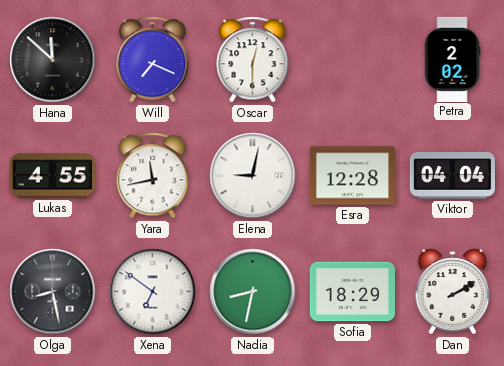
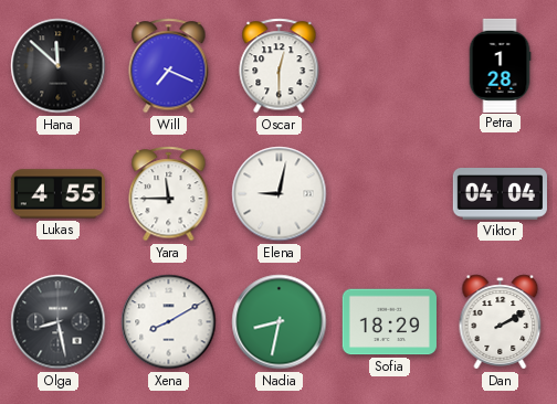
Petra: 2:02 -> 1:28 (500, 65)
Yara: 11:43 -> 11:45 (169, 194)
Esra: 12:28 -> none (352, 176)
Xena: 6:51 -> 8:10 (169, 322)
